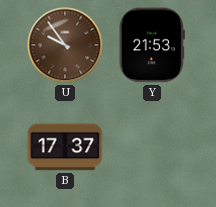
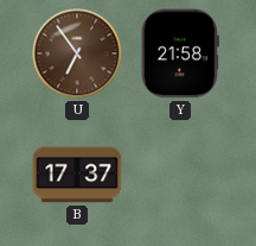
U: 9:54 -> 6:54 (77, 53)
Y: 21:53 -> 21:58 (180, 53)
